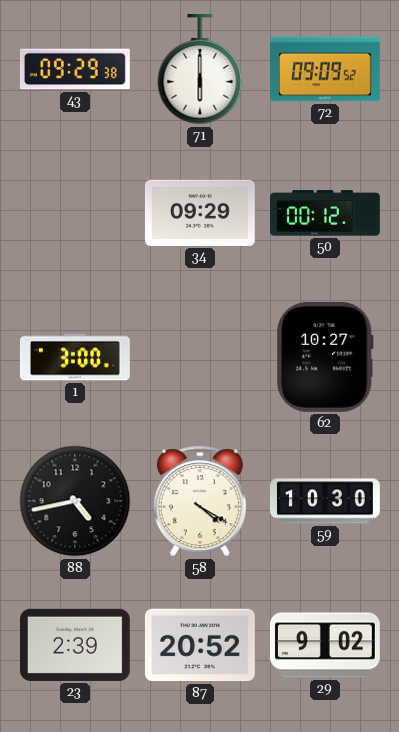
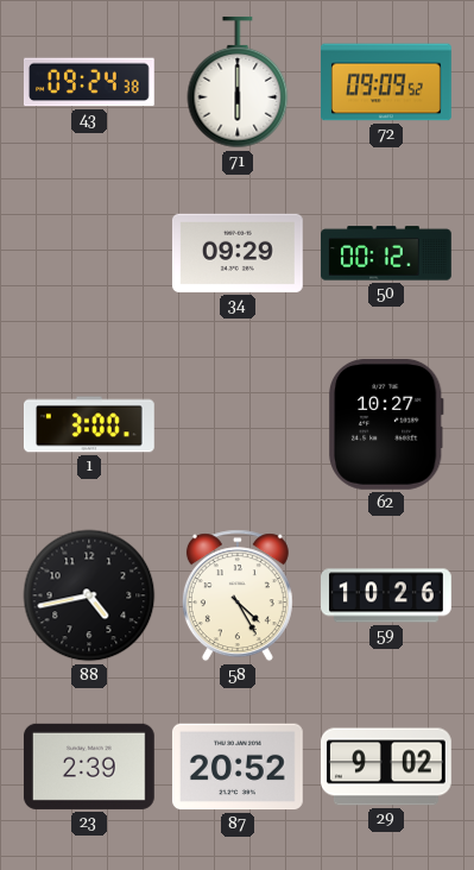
43: 09:29 -> 09:24 (89, 82)
58: 4:20 -> 4:25 (238, 595)
59: 10:30 -> 10:26 (387, 595)
